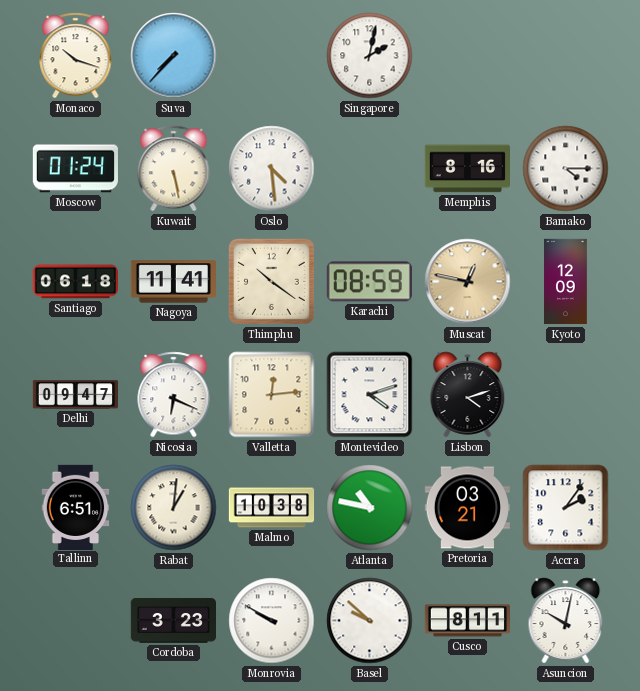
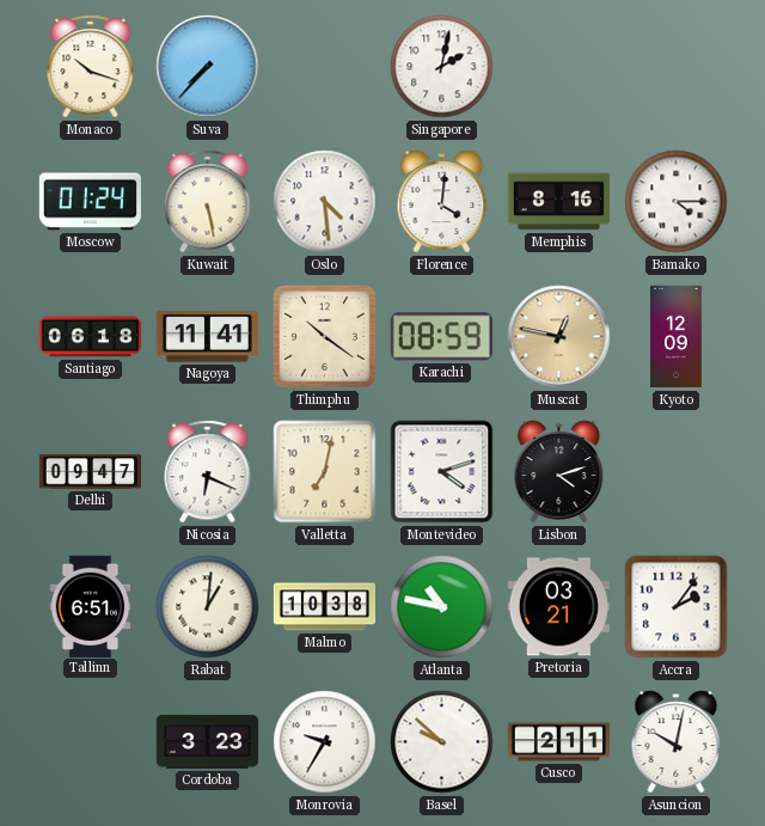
Florence: none -> 4:01 (442, 202)
Valletta: 12:14 -> 7:02 (325, 472)
Monrovia: 9:50 -> 9:35 (325, 742)
Cusco: 8:11 -> 2:11 (558, 742)
